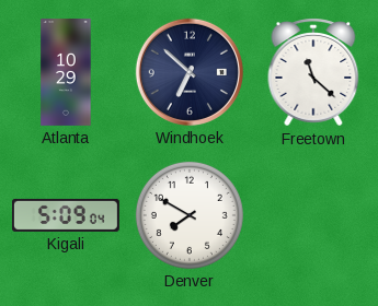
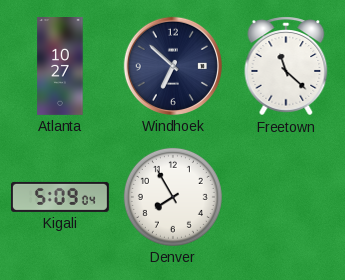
Atlanta: 10:29 -> 10:27 (60, 67)
Denver: 7:50 -> 7:55 (173, 197)
